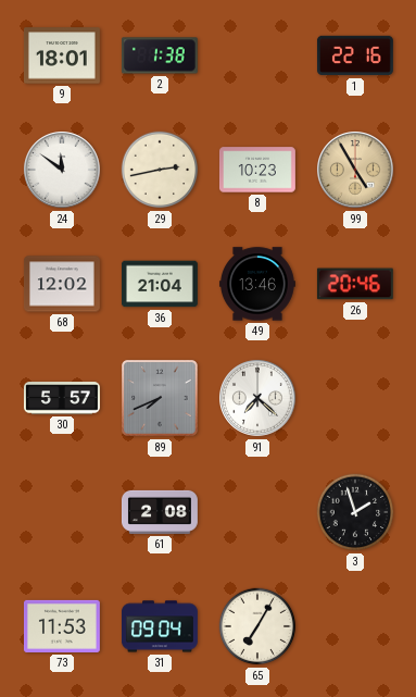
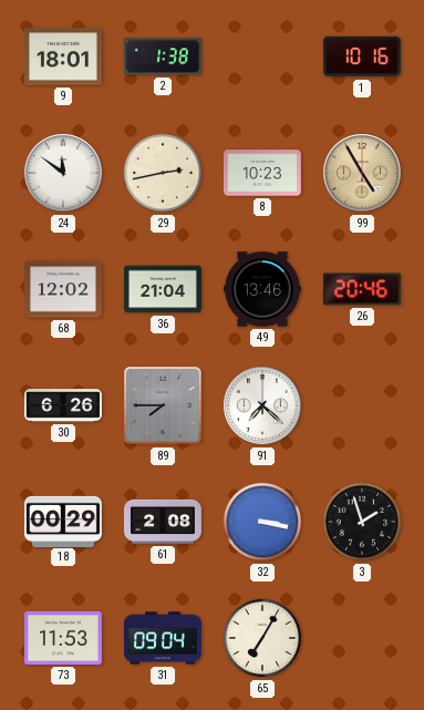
1: 22:16 -> 10:16 (362, 56)
30: 5:57 -> 6:26 (63, 405)
89: 7:41 -> 7:45 (163, 405)
18: none -> 00:29 (63, 521)
32: none -> 3:17 (262, 522)
